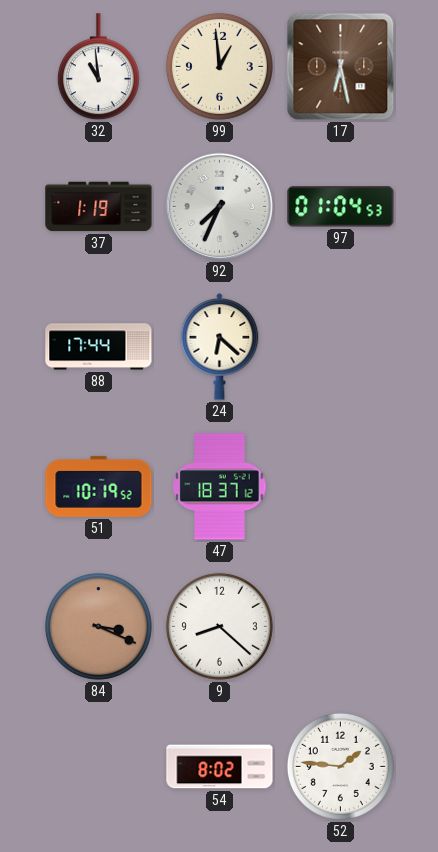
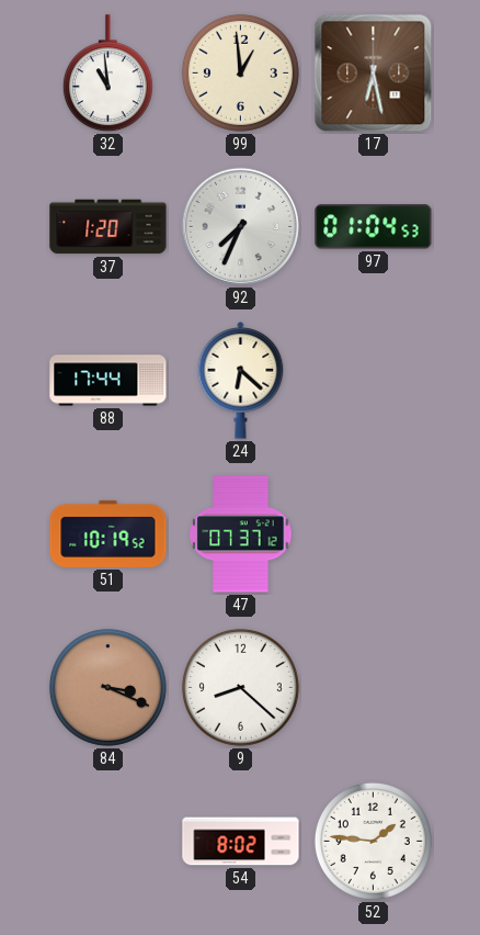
37: 1:19 -> 1:20 (108, 227)
47: 18:37 -> 07:37 (241, 534)
